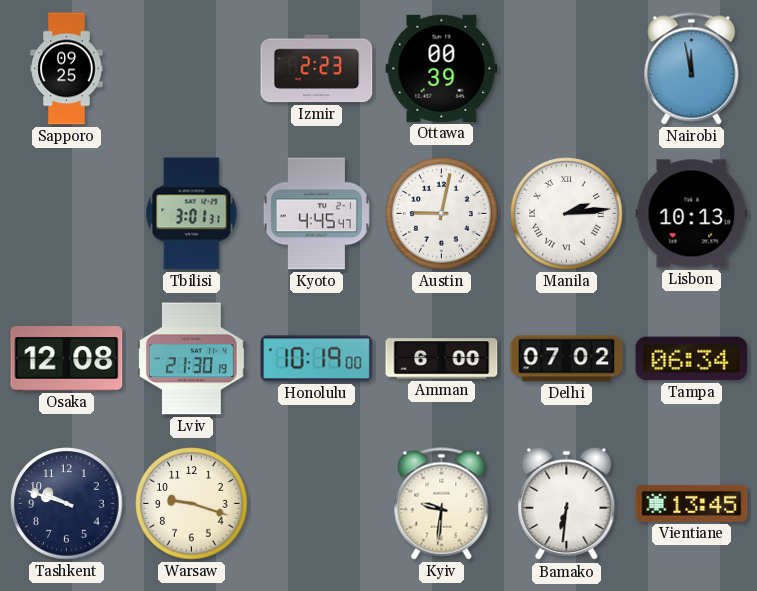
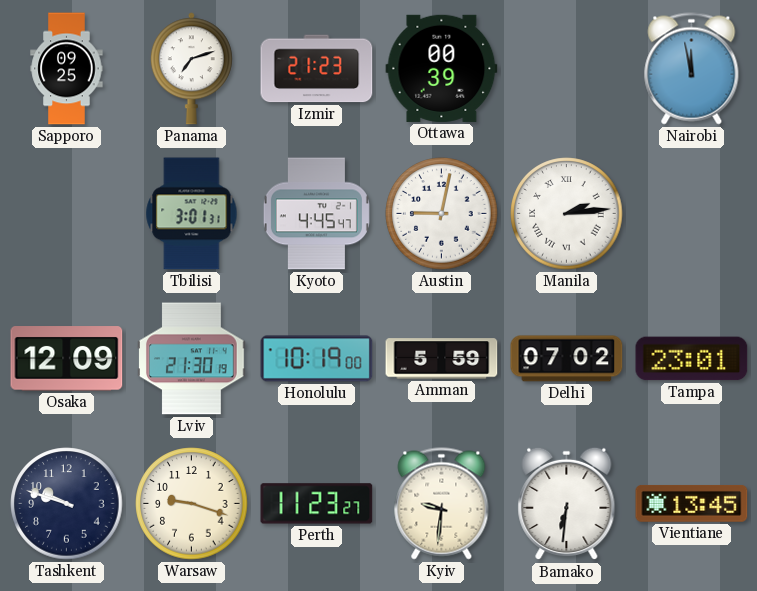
Panama: none -> 7:12 (191, 69)
Izmir: 2:23 -> 21:23 (317, 69)
Lisbon: 10:13 -> none (692, 214)
Osaka: 12:08 -> 12:09 (67, 359)
Amman: 6:00 -> 5:59 (442, 359)
Tampa: 06:34 -> 23:01 (692, 359)
Perth: none -> 11:23 (317, 504)
